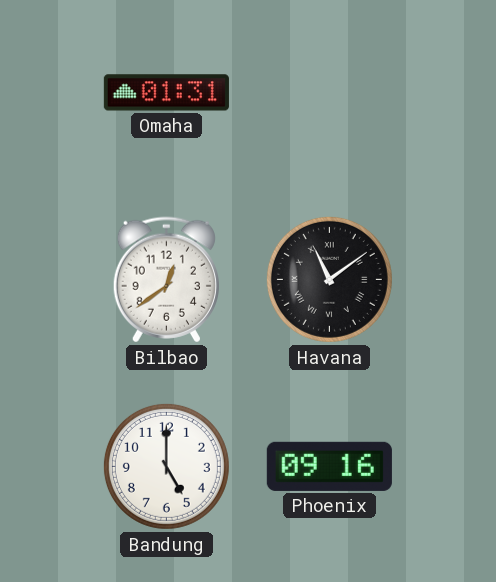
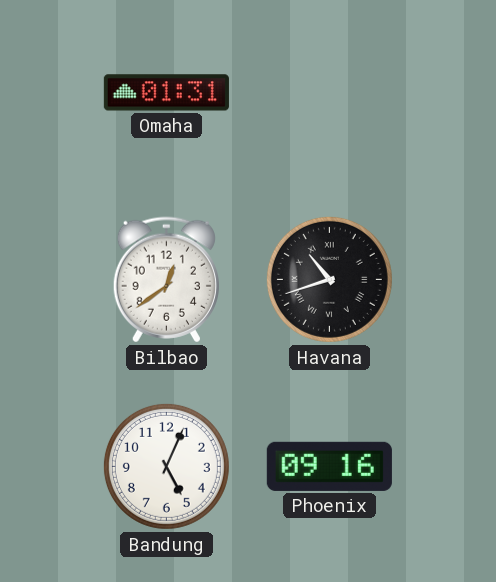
Havana: 11:09 -> 10:42 (329, 279)
Bandung: 5:00 -> 5:04 (166, 466)
